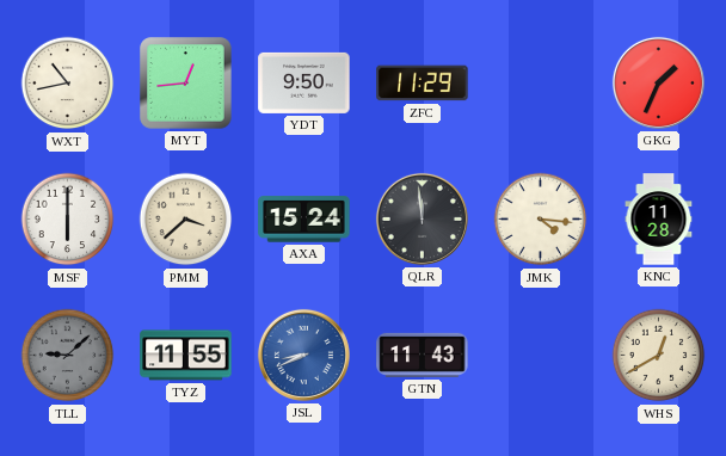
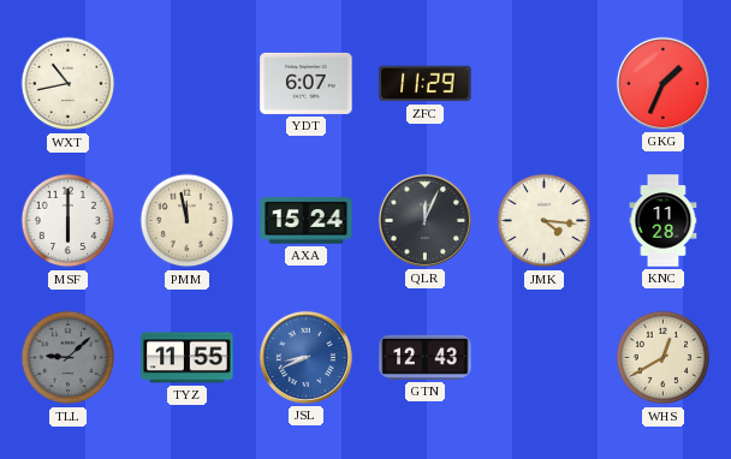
MYT: 12:44 -> none (186, 84)
YDT: 9:50 -> 6:07 (307, 83)
PMM: 3:38 -> 11:58 (188, 221)
QLR: 11:59 -> 12:04 (424, 220)
GTN: 11:43 -> 12:43 (426, 357)
